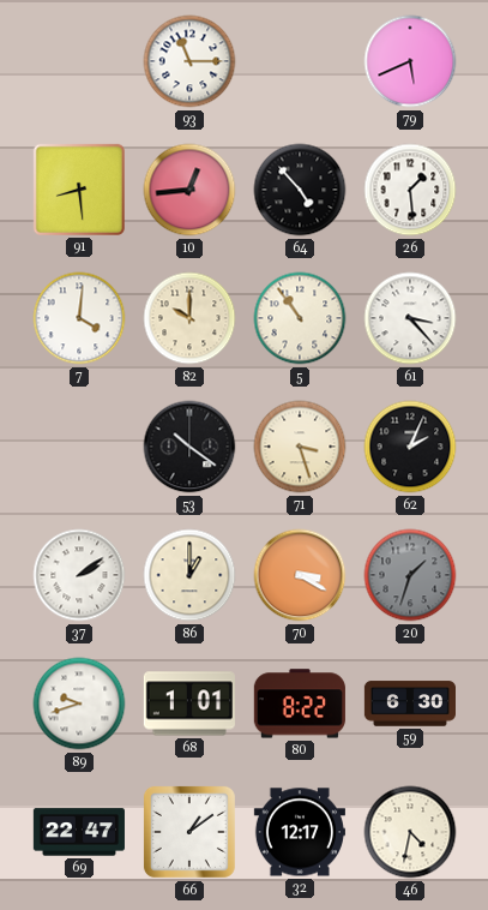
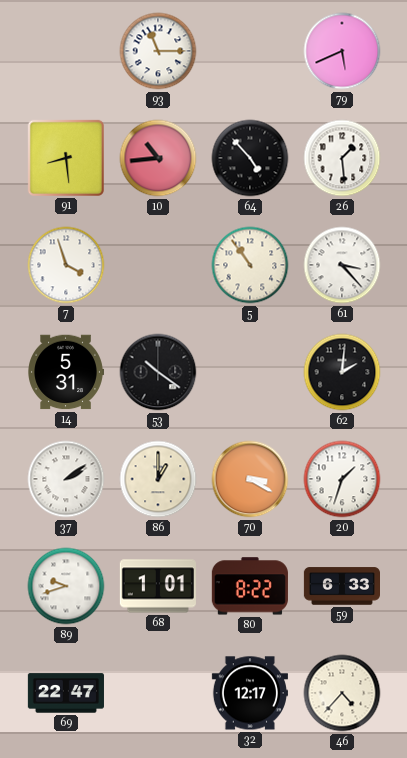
10: 12:44 -> 10:44 (158, 158)
7: 4:01 -> 3:57 (66, 265)
82: 10:00 -> none (189, 318)
14: none -> 5:31 (66, 372)
71: 3:27 -> none (300, 447)
62: 2:04 -> 2:01 (342, 372)
20 dial: grey -> white (342, 479)
59: 6:30 -> 6:33 (341, 586)
66: 1:09 -> none (189, 832)
46: 4:32 -> 4:37 (342, 693)
